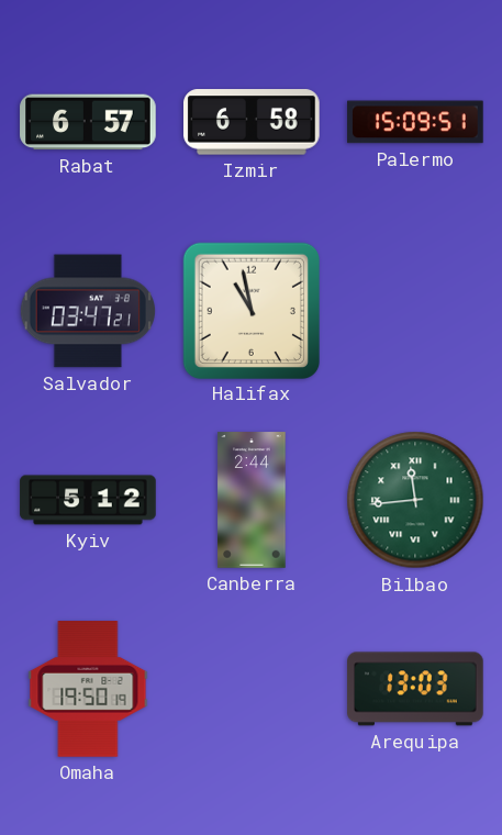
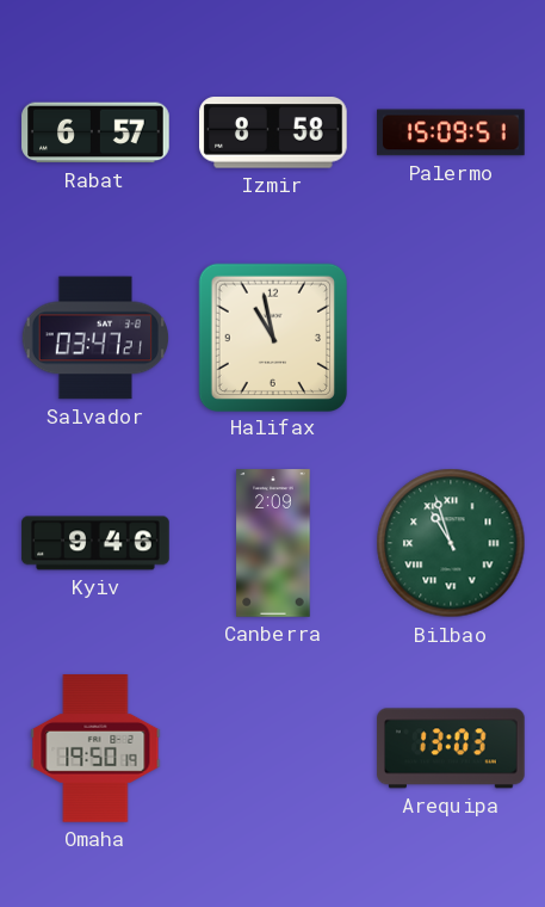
Izmir: 6:58 -> 8:58 (274, 132)
Kyiv: 5:12 -> 9:46 (95, 543)
Canberra: 2:44 -> 2:09 (273, 543)
Bilbao: 11:44 -> 10:57 (451, 543)
